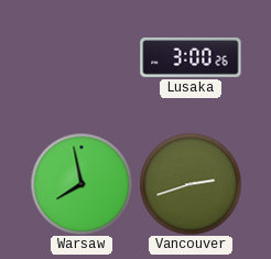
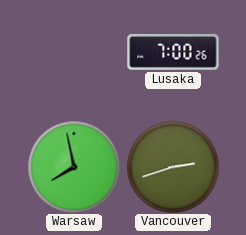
Lusaka: 3:00 -> 7:00 (173, 52)
